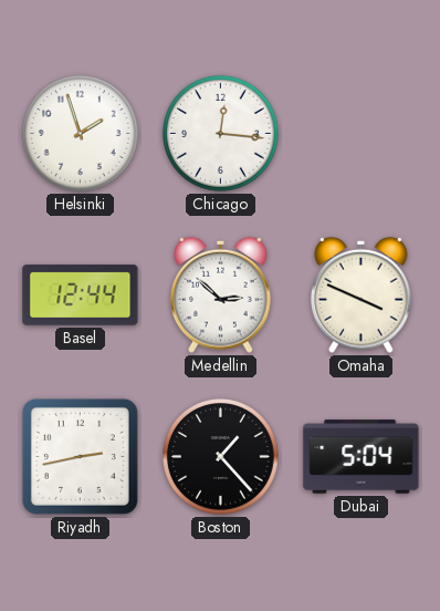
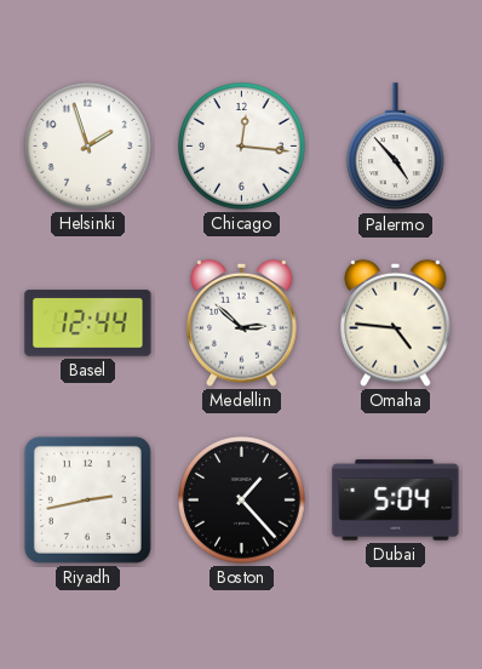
Palermo: none -> 4:53 (395, 147)
Omaha: 3:49 -> 4:46 (396, 322)
